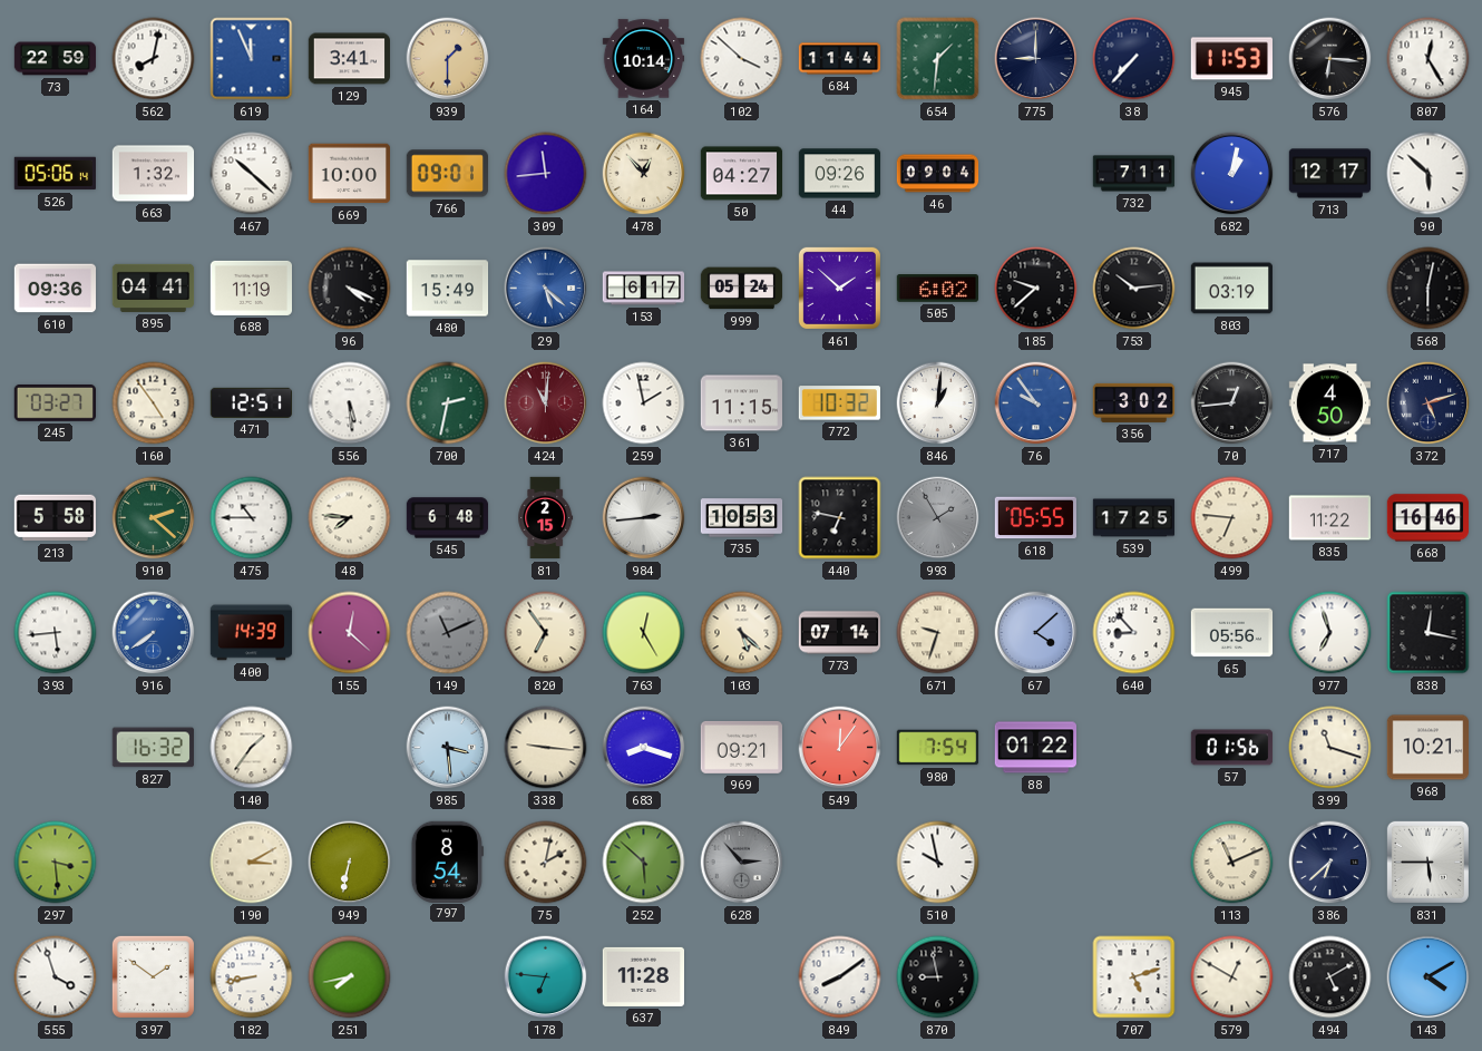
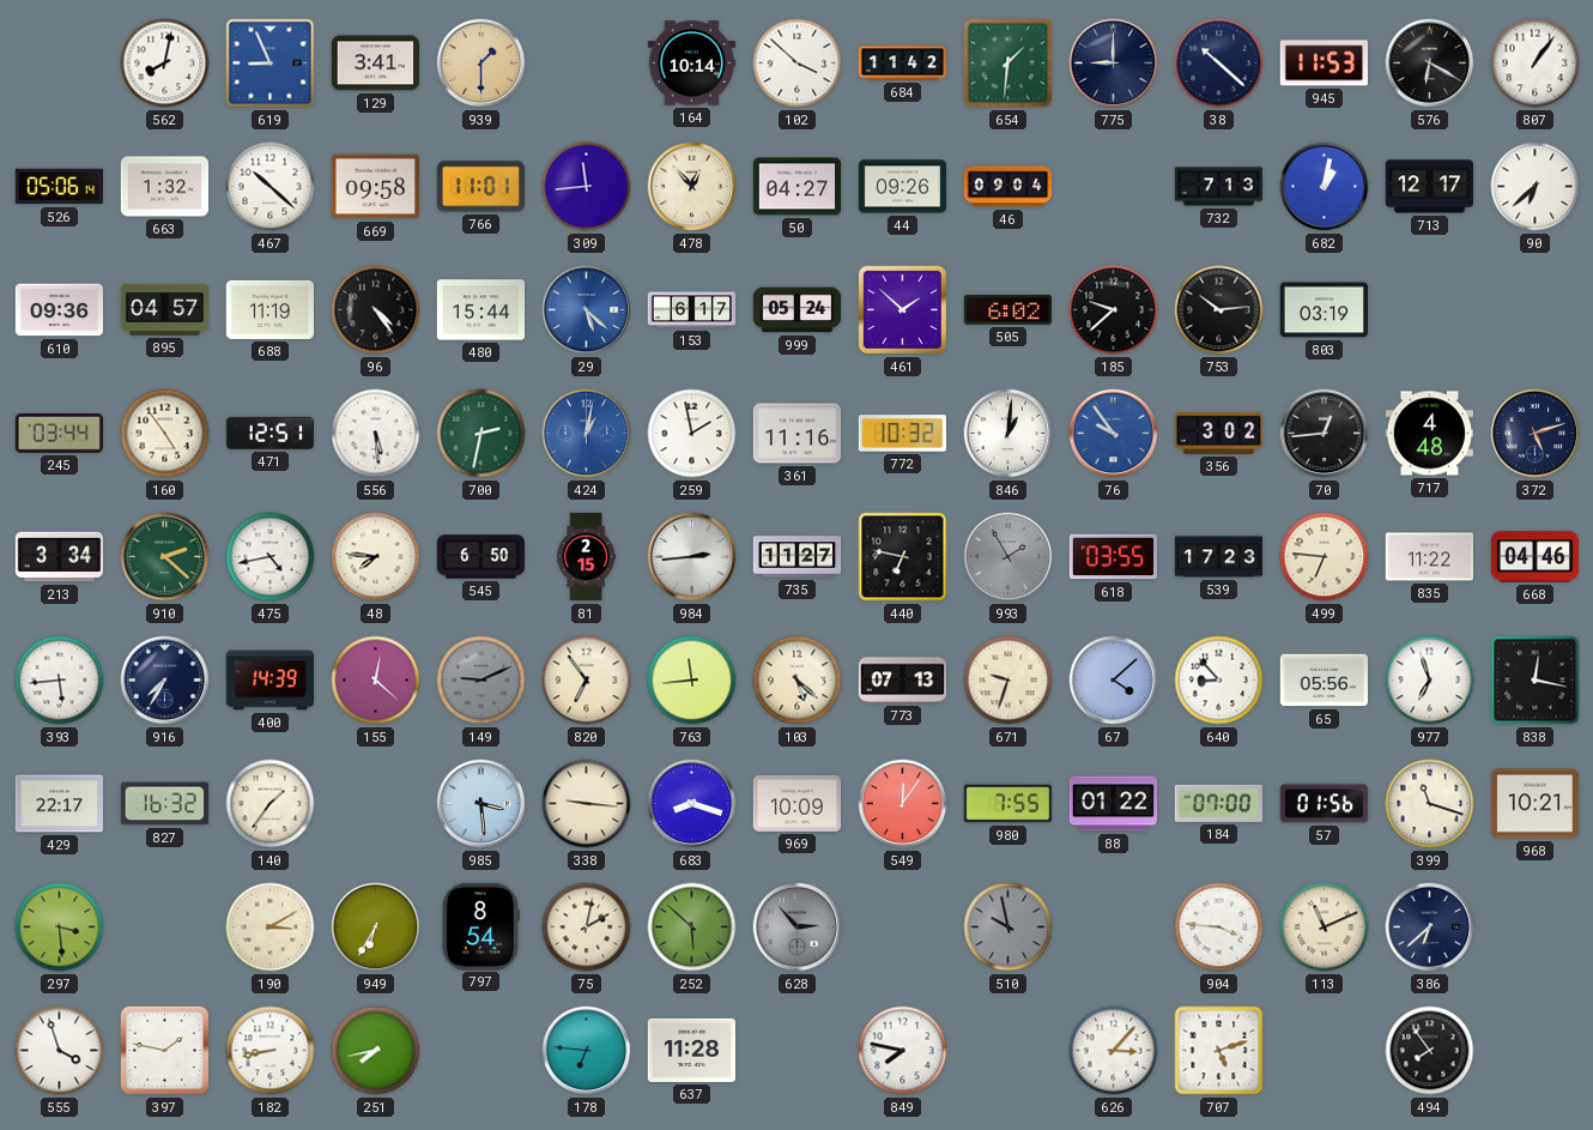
73: 22:59 -> none (56, 59)
619: 11:56 -> 8:56 (271, 64)
684: 11:44 -> 11:42 (903, 64)
38: 7:37 -> 10:22 (1219, 64)
576: 6:16 -> 6:20 (1430, 64)
807: 12:25 -> 1:06 (1536, 64)
669: 10:00 -> 09:58 (375, 187)
766: 09:01 -> 11:01 (480, 187)
732: 7:11 -> 7:13 (1219, 187)
90: 5:52 -> 6:38 (1536, 187)
895: 04:41 -> 04:57 (165, 309)
96: 4:19 -> 4:24 (376, 310)
480: 15:49 -> 15:44 (481, 310)
568: 6:02 -> none (1429, 289)
245: 03:27 -> 03:44 (59, 433)
424: 11:01 -> 1:02 (587, 434)
424 dial: burgundy -> blue (587, 434)
361: 11:15 -> 11:16 (798, 434)
717: 4:50 -> 4:48 (1429, 434)
213: 5:58 -> 3:34 (60, 557)
475: 10:45 -> 4:43 (271, 557)
545: 6:48 -> 6:50 (481, 557)
735: 10:53 -> 11:27 (798, 557)
618: 05:55 -> 03:55 (1113, 557)
539: 17:25 -> 17:23 (1219, 557)
668: 16:46 -> 04:46 (1534, 557)
916: 7:39 -> 7:35 (165, 681)
916 dial: blue -> navy (165, 681)
149: 11:11 -> 9:11 (481, 681)
763: 12:25 -> 11:44 (692, 681)
773: 07:14 -> 07:13 (903, 681)
429: none -> 22:17 (60, 804)
969: 09:21 -> 10:09 (796, 803)
980: 7:54 -> 7:55 (1009, 804)
184: none -> 07:00 (1218, 803)
949: 6:32 -> 6:35 (376, 927)
510 dial: white -> grey (1009, 927)
904: none -> 3:46 (1219, 927)
831: 5:45 -> none (1427, 862)
397: 1:51 -> 1:47 (164, 1050)
849: 8:09 -> 7:47 (903, 1051)
870: 8:58 -> none (938, 977)
626: none -> 3:07 (1114, 1051)
579: 12:50 -> none (1232, 977)
494: 5:10 -> 7:54 (1430, 1051)
143: 4:10 -> none (1429, 977)
